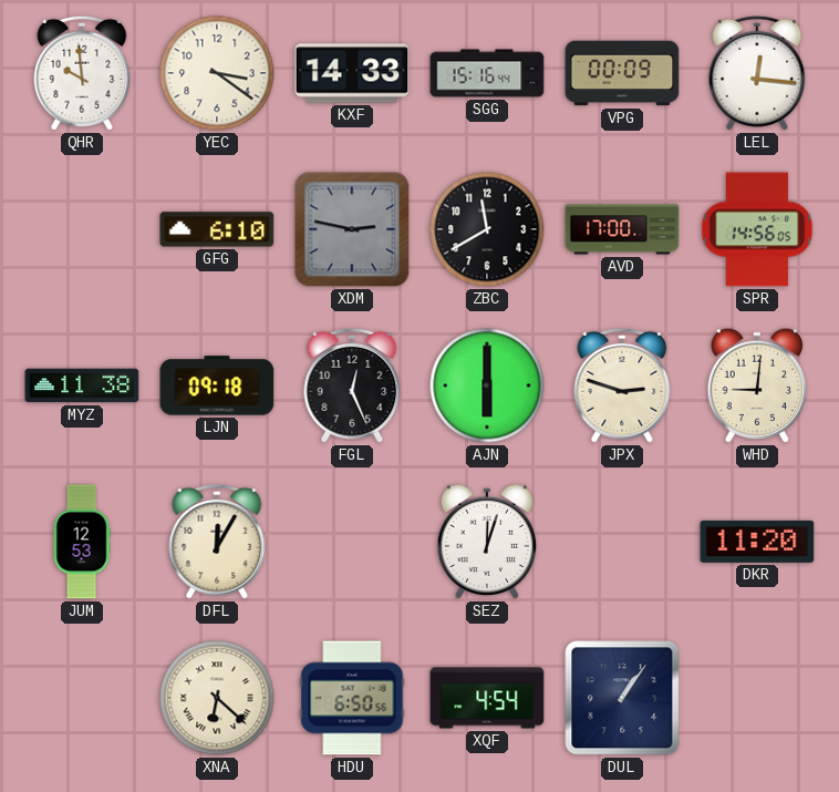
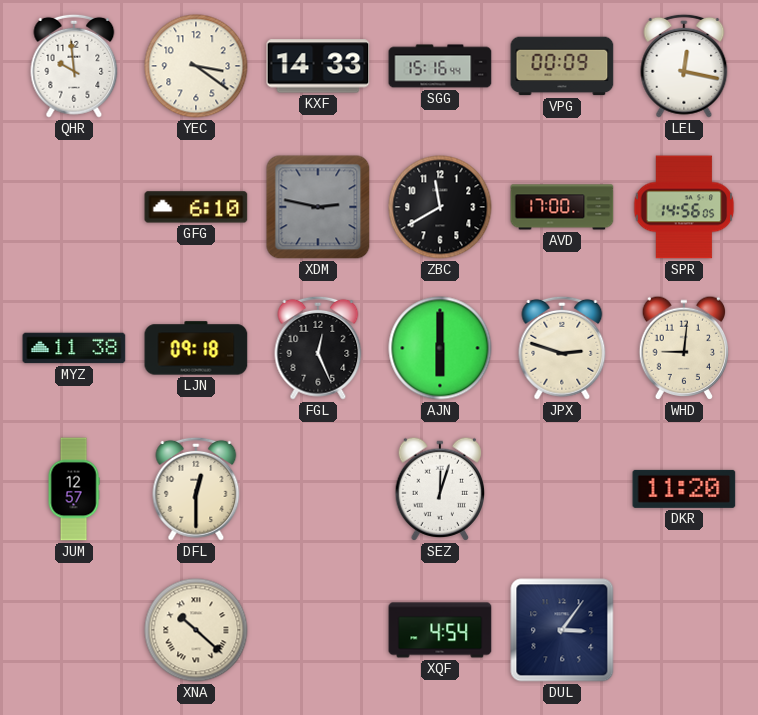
LEL: 12:16 -> 12:17 (684, 66)
JUM: 12:53 -> 12:57 (74, 489)
DFL: 12:05 -> 12:30 (196, 489)
XNA: 6:22 -> 10:22 (196, 630)
HDU: 6:50 -> none (352, 698)
DUL: 1:06 -> 3:06 (562, 630)
